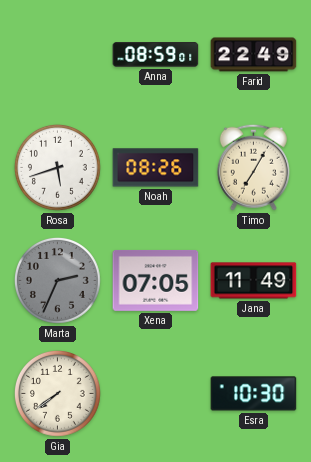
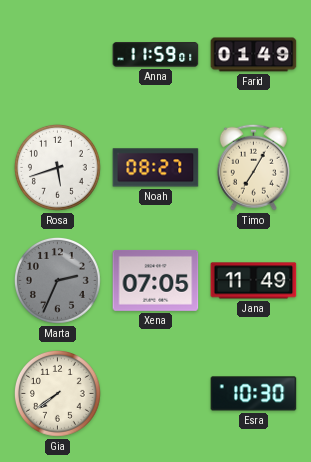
Anna: 08:59 -> 11:59 (156, 55)
Farid: 22:49 -> 01:49 (254, 55)
Noah: 08:26 -> 08:27 (156, 168)
